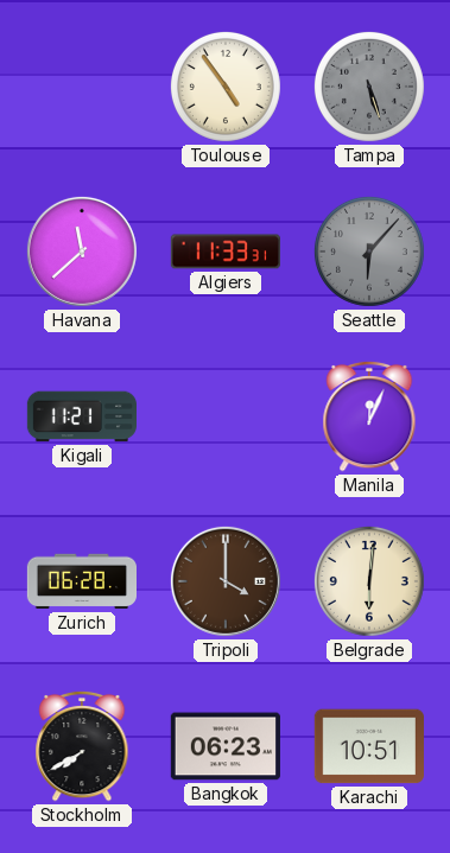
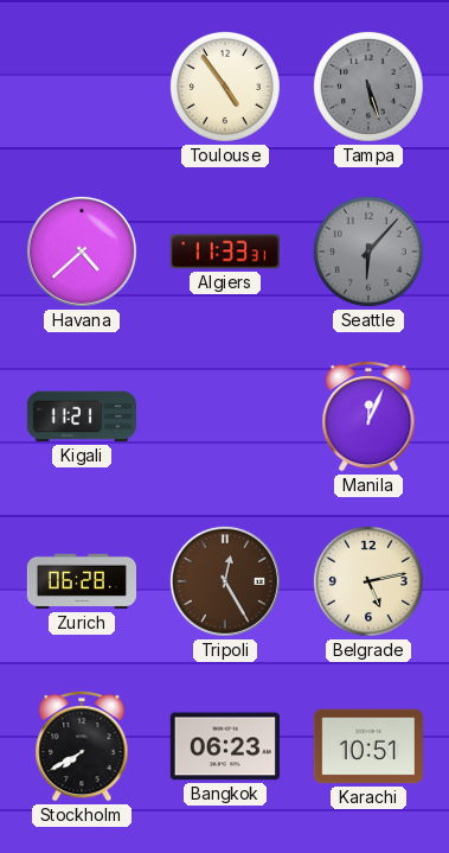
Havana: 11:38 -> 4:38 (82, 252)
Tripoli: 4:00 -> 12:25 (225, 581)
Belgrade: 6:01 -> 5:13 (368, 581)
